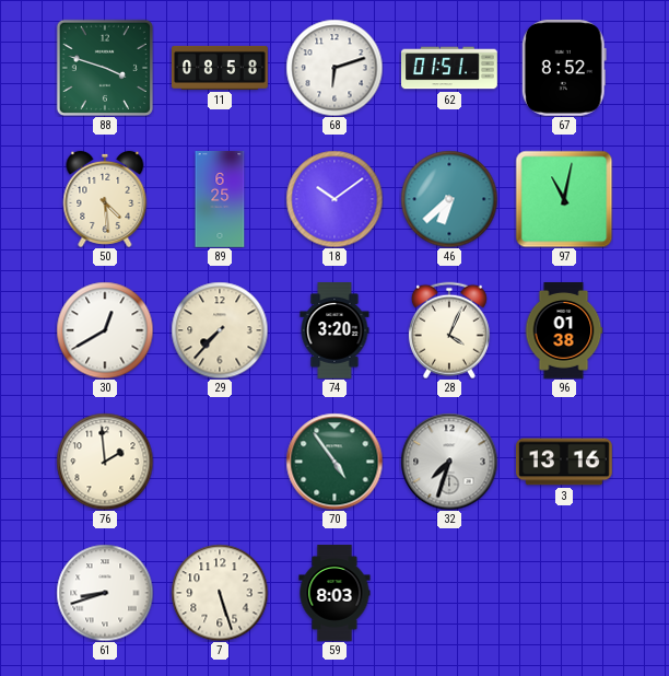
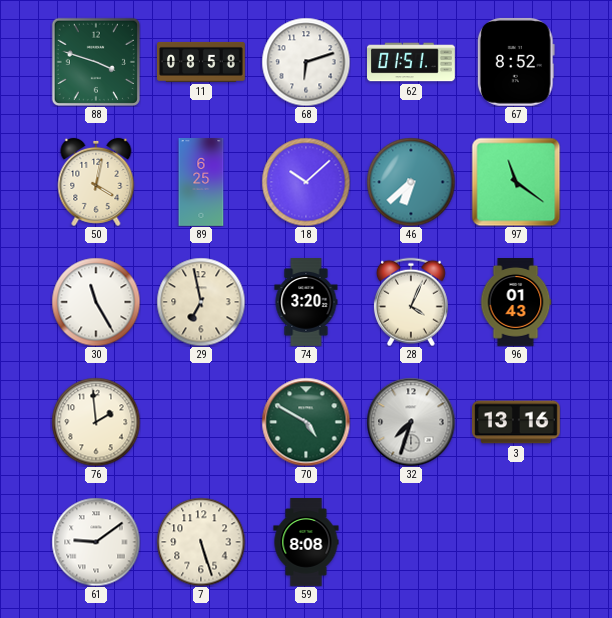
50: 4:29 -> 4:02 (96, 182)
18: 10:09 -> 10:08 (306, 182)
97: 11:02 -> 11:21 (516, 182)
30: 12:40 -> 11:25 (96, 302)
29: 7:37 -> 6:58 (201, 302)
96: 01:38 -> 01:43 (516, 303)
70: 4:54 -> 4:50 (306, 422)
61: 8:42 -> 9:09 (96, 542)
59: 8:03 -> 8:08 (306, 542)
